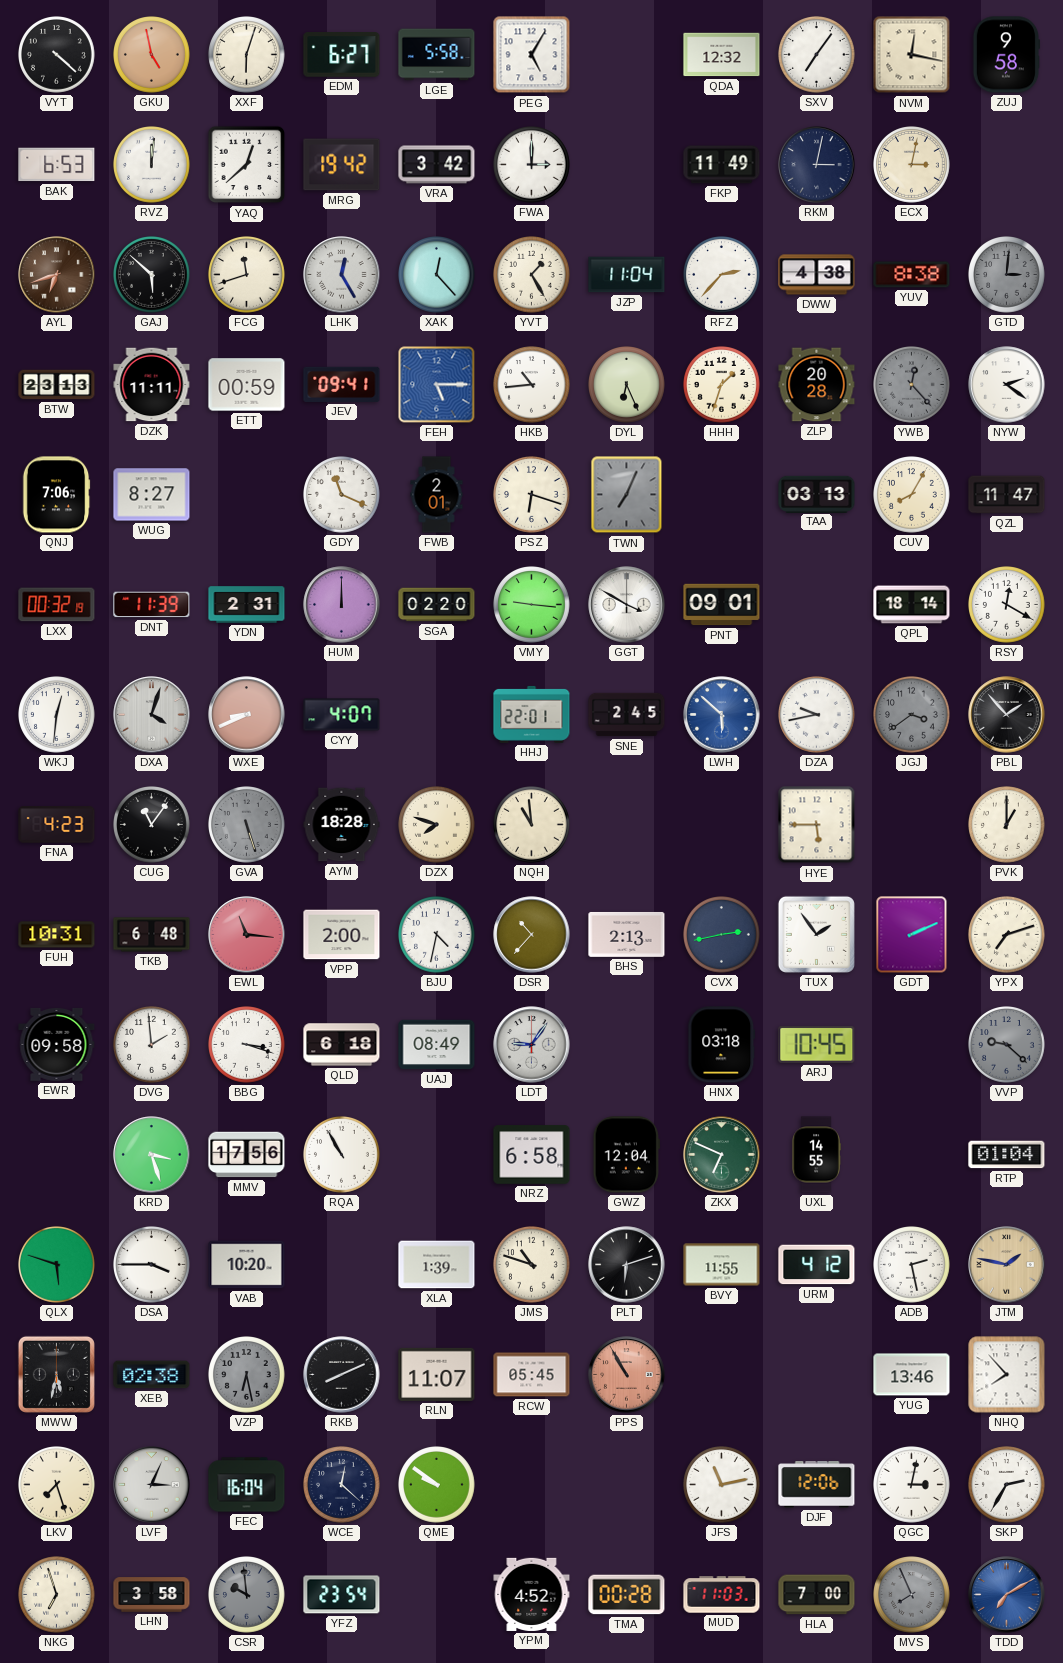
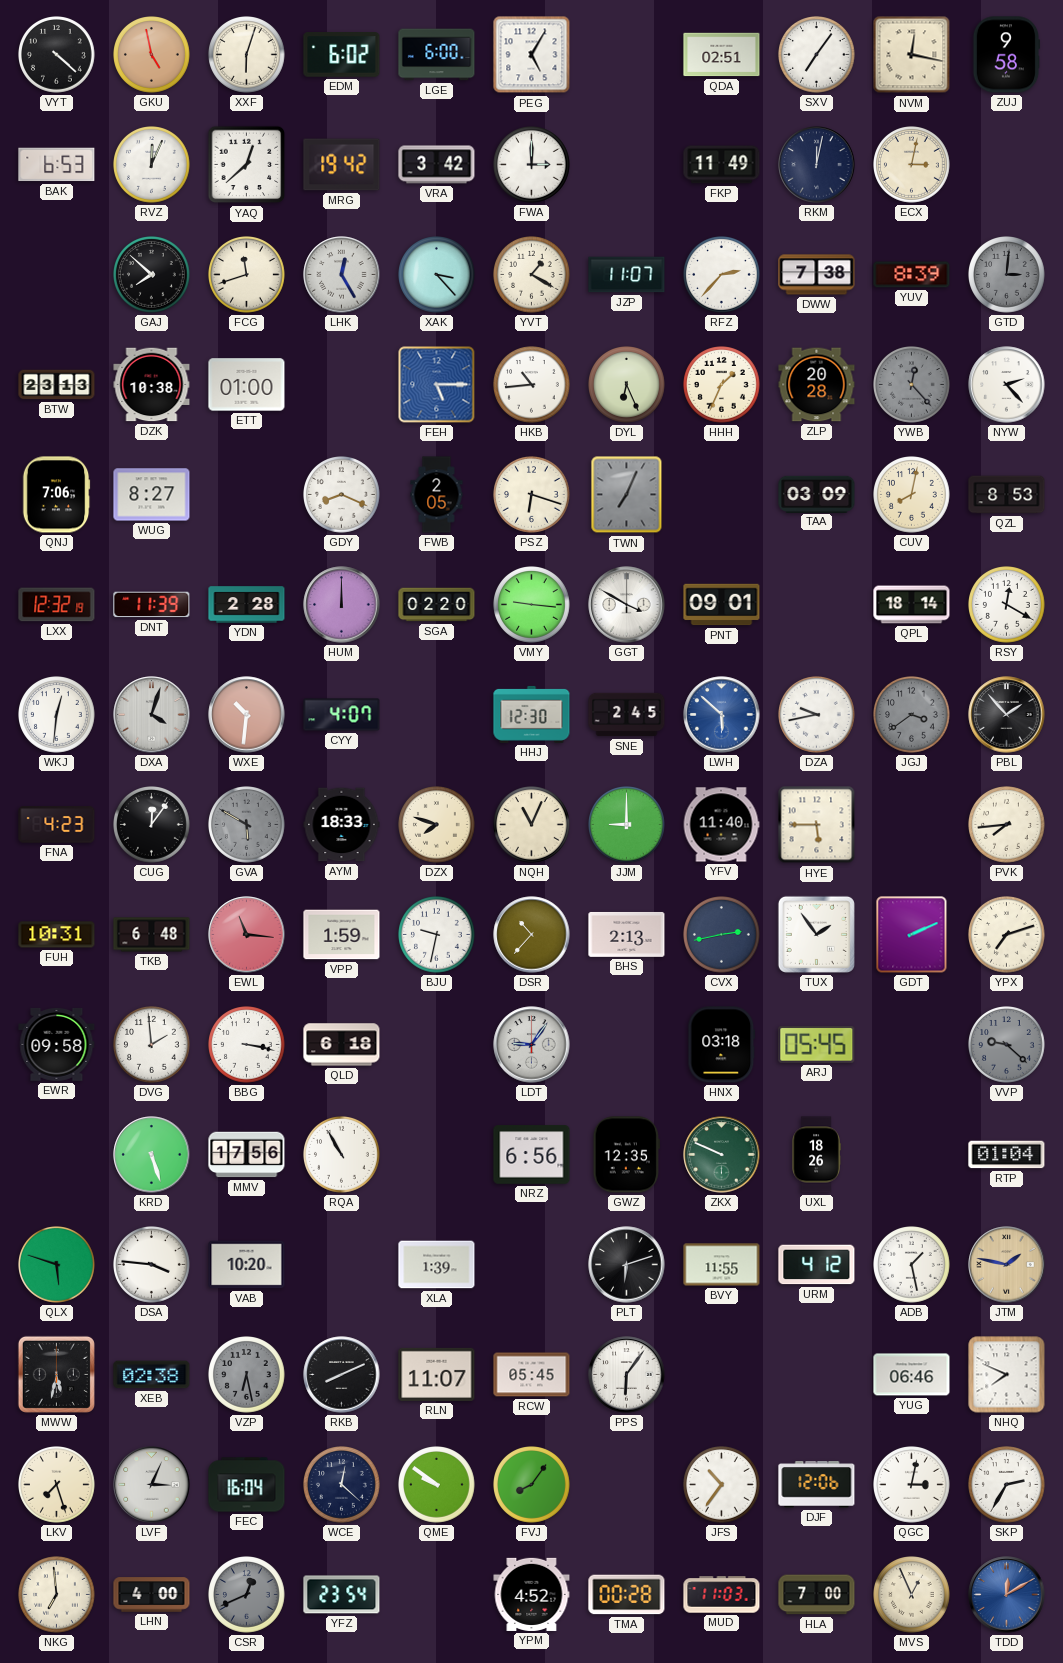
EDM: 6:27 -> 6:02 (342, 55)
LGE: 5:58 -> 6:00 (437, 55)
QDA: 12:32 -> 02:51 (722, 55)
RVZ: 12:01 -> 12:04 (152, 165)
RKM: 3:02 -> 12:02 (817, 165)
AYL: 6:42 -> none (57, 275)
GAJ: 5:52 -> 7:52 (152, 275)
XAK: 12:23 -> 3:23 (437, 275)
YVT: 1:25 -> 1:20 (532, 275)
JZP: 11:04 -> 11:07 (627, 275)
DWW: 4:38 -> 7:38 (817, 275)
YUV: 8:38 -> 8:39 (912, 275)
DZK: 11:11 -> 10:38 (152, 385)
ETT: 00:59 -> 01:00 (247, 385)
JEV: 09:41 -> none (342, 384)
HHH: 1:33 -> 1:34 (722, 385)
NYW: 2:21 -> 2:23 (1007, 385)
GDY: 11:19 -> 8:19 (342, 495)
FWB: 2:01 -> 2:05 (437, 495)
TAA: 03:13 -> 03:09 (817, 494)
CUV: 8:05 -> 8:02 (912, 495)
QZL: 11:47 -> 8:53 (1007, 495)
LXX: 00:32 -> 12:32 (57, 605)
YDN: 2:31 -> 2:28 (247, 605)
WXE: 8:41 -> 10:31 (247, 715)
HHJ: 22:01 -> 12:30 (532, 714)
CUG: 11:06 -> 12:06 (152, 825)
GVA: 5:27 -> 5:50 (247, 825)
AYM: 18:28 -> 18:33 (342, 825)
NQH: 10:59 -> 11:04 (532, 825)
JJM: none -> 9:00 (627, 825)
YFV: none -> 11:40 (721, 825)
PVK: 1:00 -> 7:44 (1007, 825)
VPP: 2:00 -> 1:59 (342, 935)
BJU: 4:32 -> 9:32 (437, 935)
BBG: 3:18 -> 3:17 (247, 1045)
UAJ: 08:49 -> none (437, 1045)
ARJ: 10:45 -> 05:45 (817, 1045)
KRD: 3:27 -> 5:27 (152, 1155)
NRZ: 6:58 -> 6:56 (532, 1155)
GWZ: 12:04 -> 12:35 (626, 1155)
ZKX: 6:49 -> 9:49 (722, 1155)
UXL: 14:55 -> 18:26 (816, 1155)
DSA: 3:45 -> 3:46 (152, 1265)
JMS: 10:48 -> none (532, 1265)
ADB: 2:28 -> 1:28 (912, 1265)
PPS: 10:55 -> 6:06 (627, 1375)
PPS dial: salmon -> white (627, 1375)
YUG: 13:46 -> 06:46 (912, 1375)
NHQ: 7:53 -> 7:49 (1007, 1375)
FVJ: none -> 8:06 (532, 1485)
JFS: 11:13 -> 10:36 (722, 1485)
NKG: 6:57 -> 6:59 (57, 1595)
LHN: 3:58 -> 4:00 (152, 1595)
CSR: 9:59 -> 12:41 (247, 1595)
MVS: 7:56 -> 12:56 (912, 1595)
MVS dial: grey -> cream (912, 1595)
TDD: 7:10 -> 12:10 (1007, 1595)
